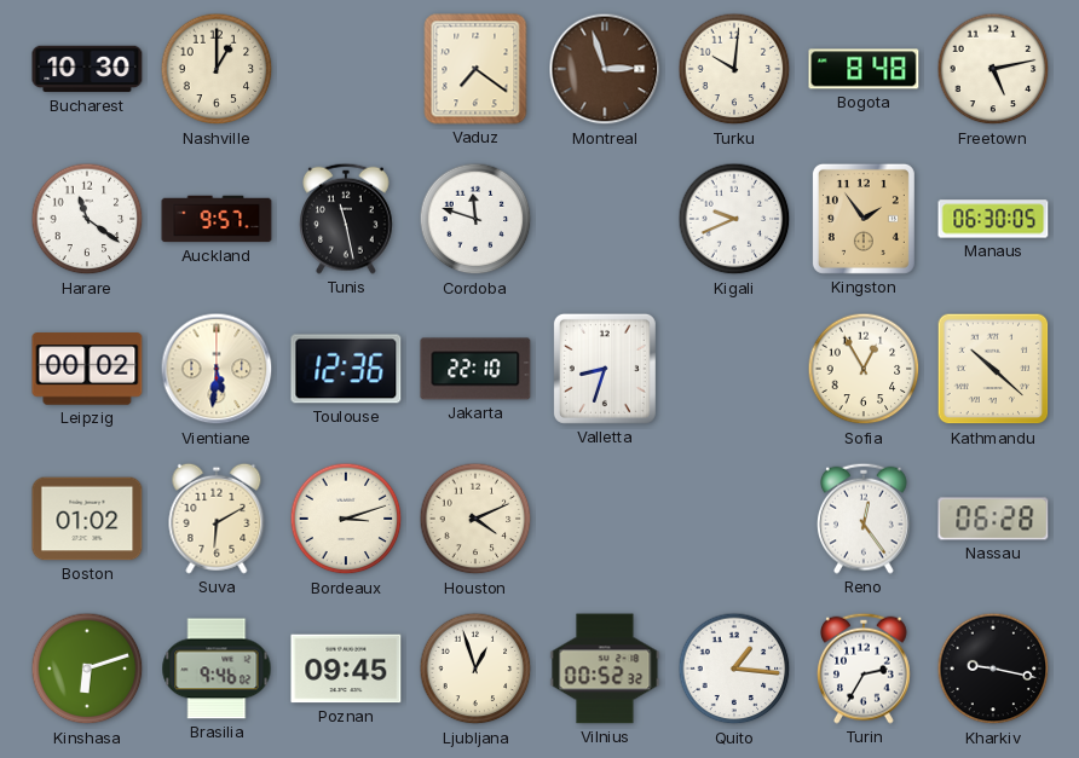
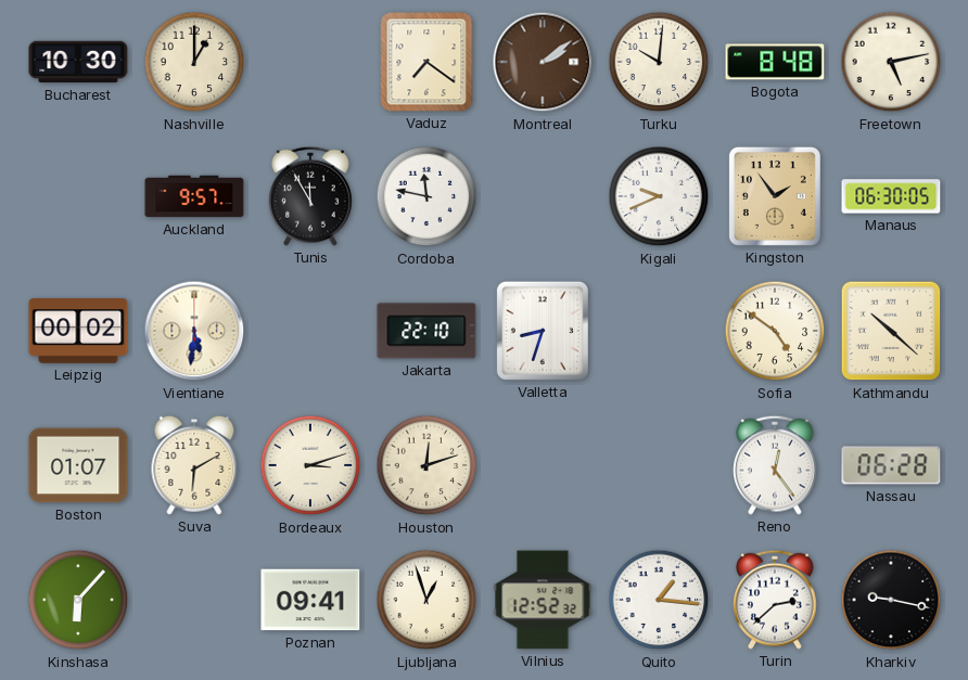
Montreal: 2:57 -> 2:09 (543, 62)
Harare: 11:21 -> none (87, 219)
Tunis: 11:28 -> 11:55 (311, 196)
Cordoba: 11:48 -> 11:47 (426, 196)
Toulouse: 12:36 -> none (346, 369)
Sofia: 12:55 -> 4:51 (775, 331)
Boston: 01:02 -> 01:07 (78, 465)
Houston: 4:11 -> 12:12 (426, 465)
Kinshasa: 6:12 -> 6:07 (78, 600)
Brasilia: 9:46 -> none (217, 669)
Poznan: 09:45 -> 09:41 (310, 600)
Vilnius: 00:52 -> 12:52 (543, 600)
Turin: 2:35 -> 2:38 (776, 600)
